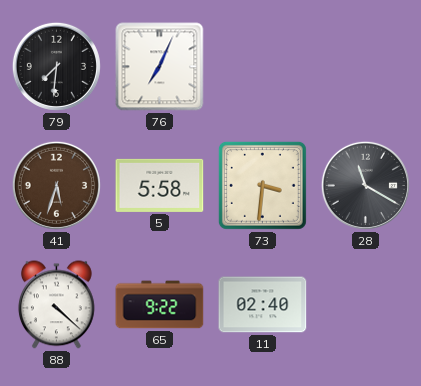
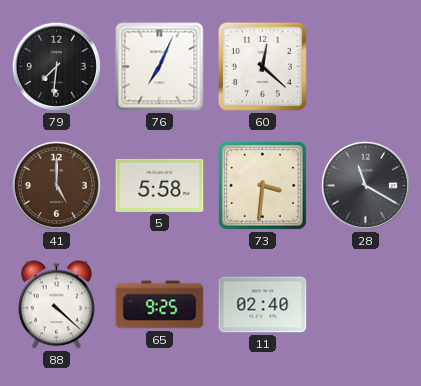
60: none -> 12:22 (262, 66)
41: 5:33 -> 5:00 (56, 185)
65: 9:22 -> 9:25 (160, 305)
